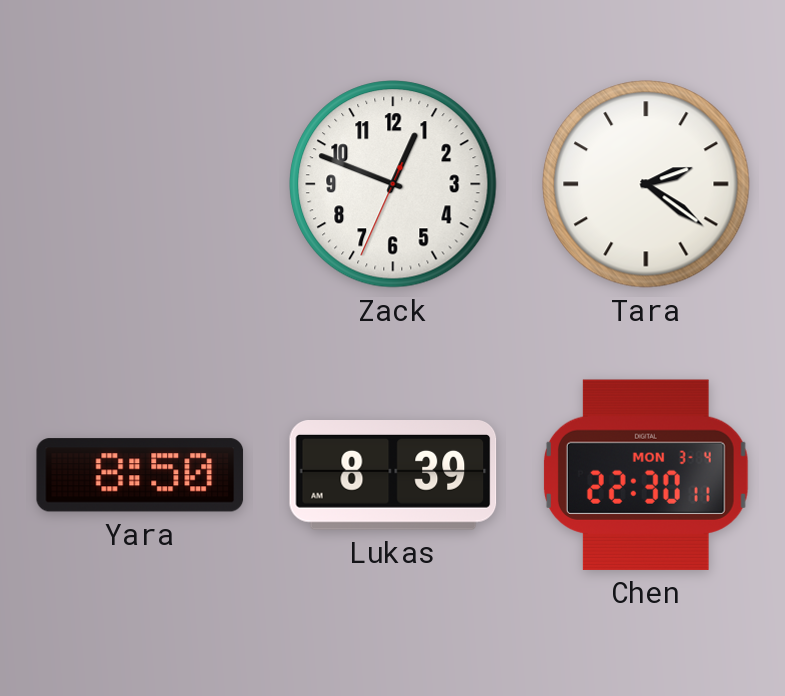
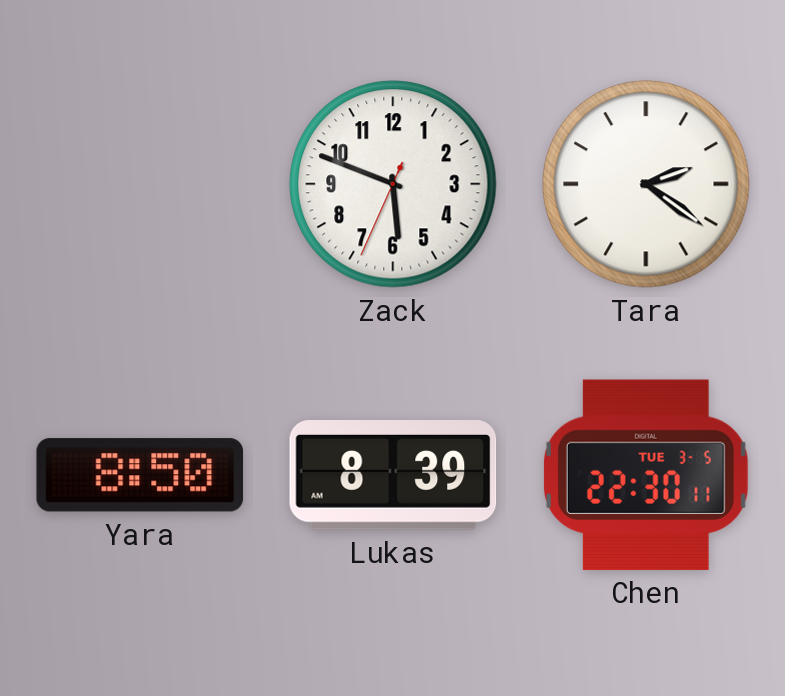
Zack: 12:48 -> 5:48 (393, 184)
Chen date: MON 3-4 -> TUE 3-5 (646, 475)
